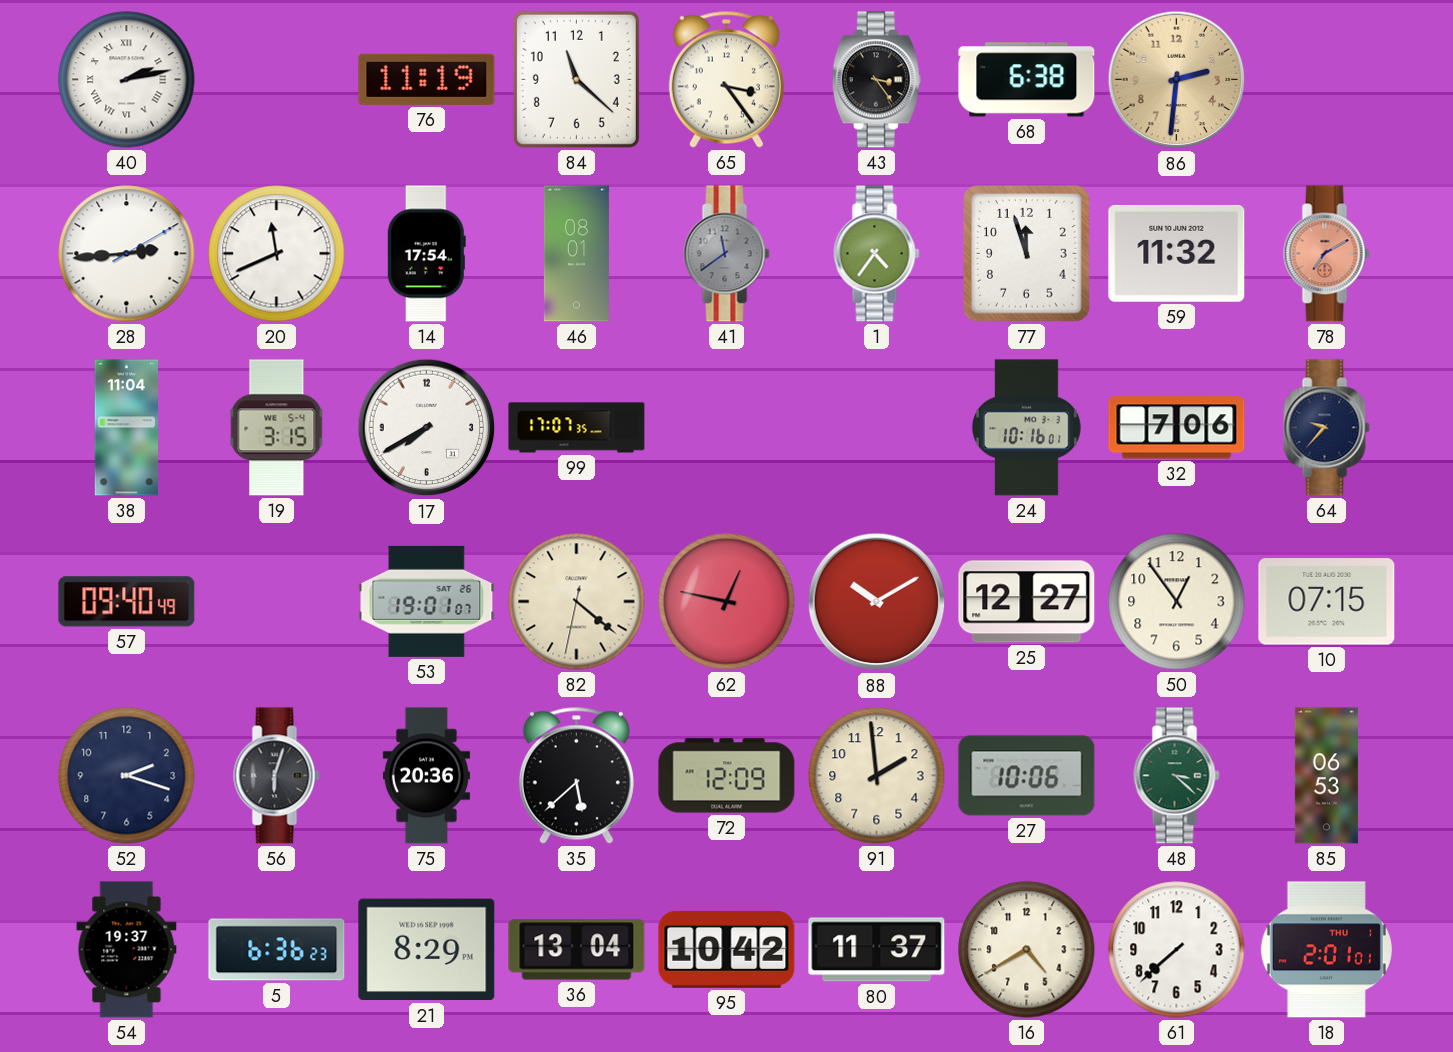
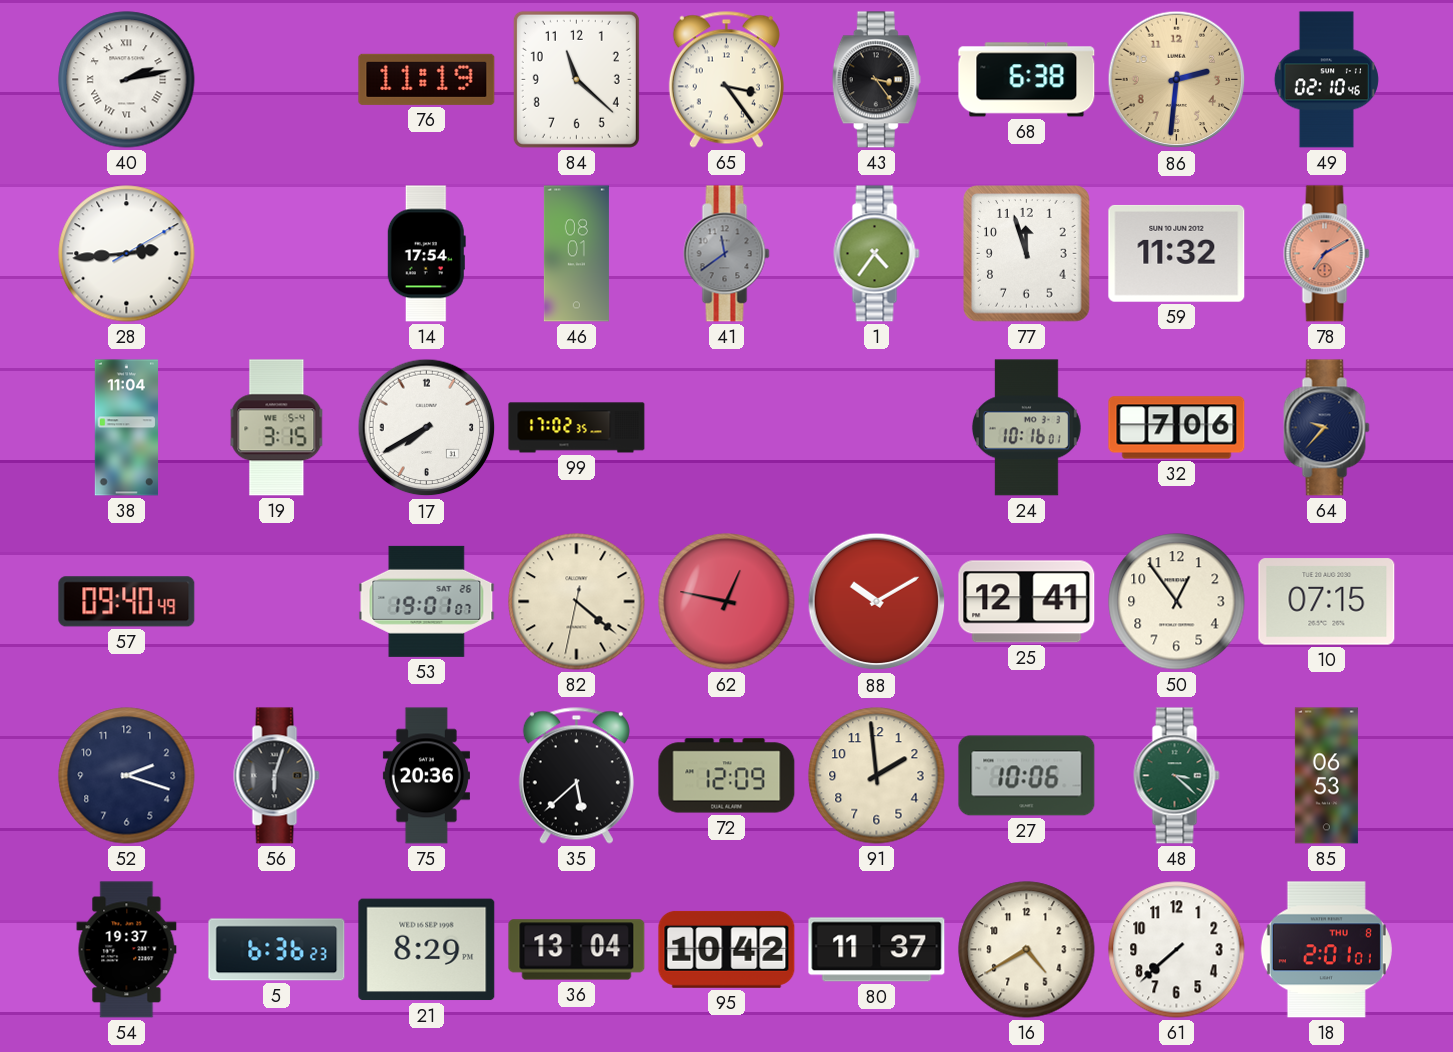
49: none -> 02:10 (1326, 80)
20: 11:41 -> none (277, 254)
99: 17:07 -> 17:02 (577, 428)
25: 12:27 -> 12:41 (1027, 602)
18 date: THU 1 -> THU 8 (1326, 950)
